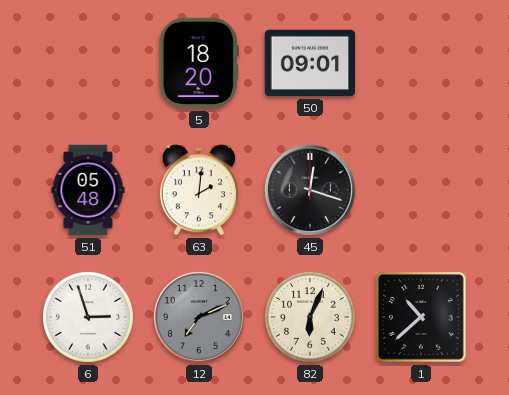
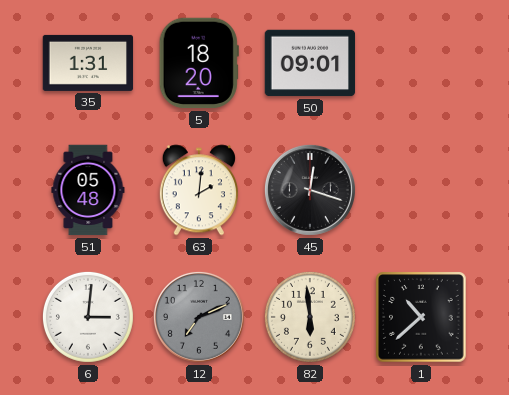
35: none -> 1:31 (88, 63)
6: 2:57 -> 3:01 (88, 317)
82: 6:04 -> 5:59 (310, 317)
